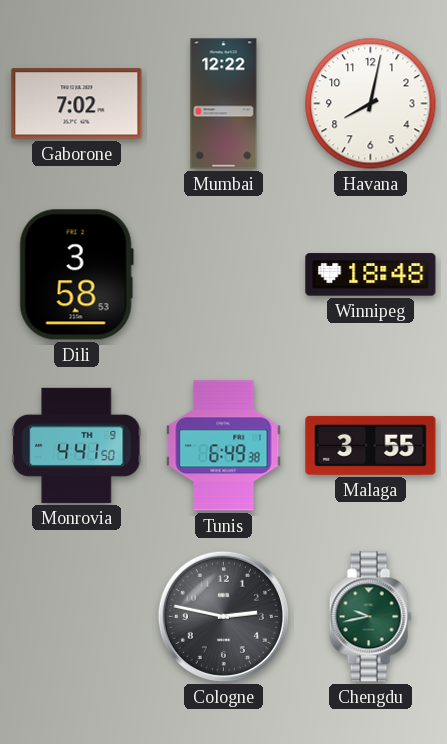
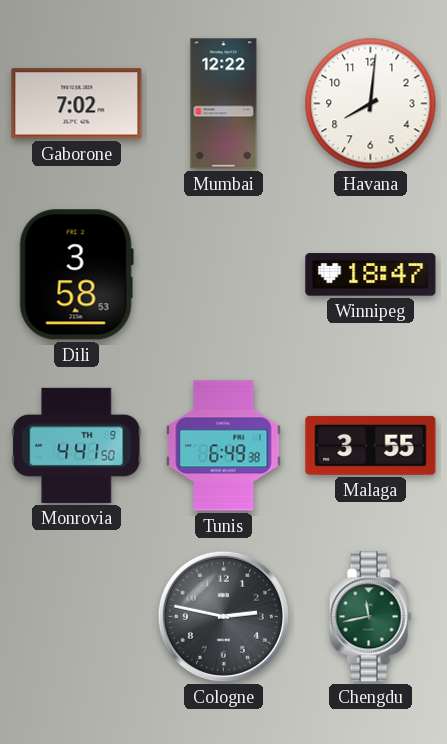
Havana: 8:02 -> 8:01 (371, 104)
Winnipeg: 18:48 -> 18:47 (371, 275)
Chengdu: 9:43 -> 11:43 (370, 617)
